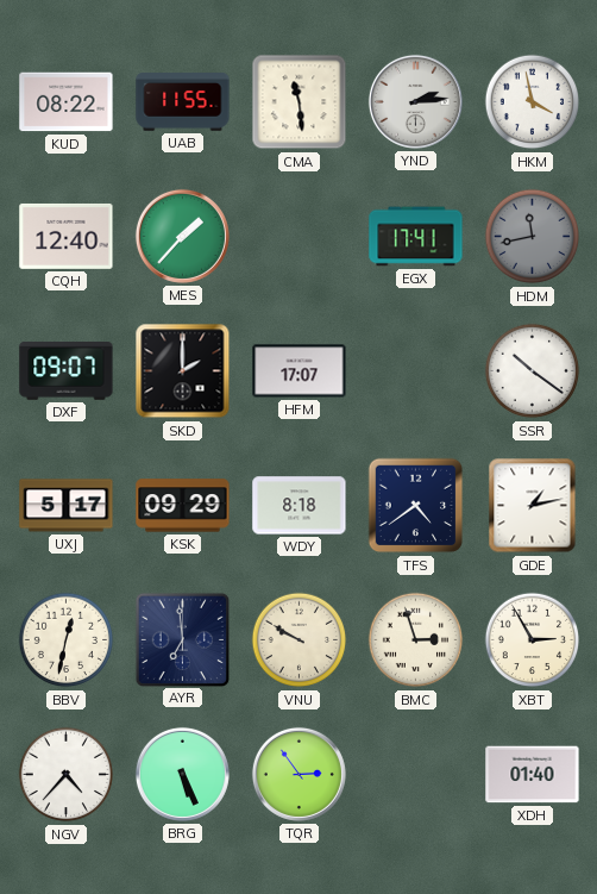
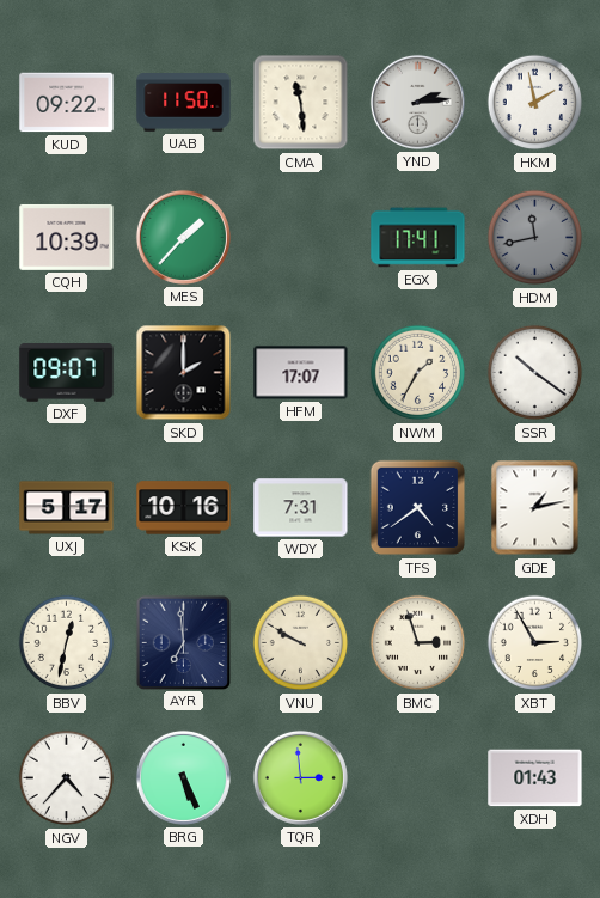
KUD: 08:22 -> 09:22 (67, 103)
UAB: 11:55 -> 11:50 (184, 103)
HKM: 3:58 -> 1:58 (535, 103)
CQH: 12:40 -> 10:39 (67, 237)
NWM: none -> 1:35 (418, 373)
KSK: 09:29 -> 10:16 (184, 508)
WDY: 8:18 -> 7:31 (301, 508)
TQR: 2:54 -> 2:59 (300, 777)
XDH: 01:40 -> 01:43 (535, 778)
